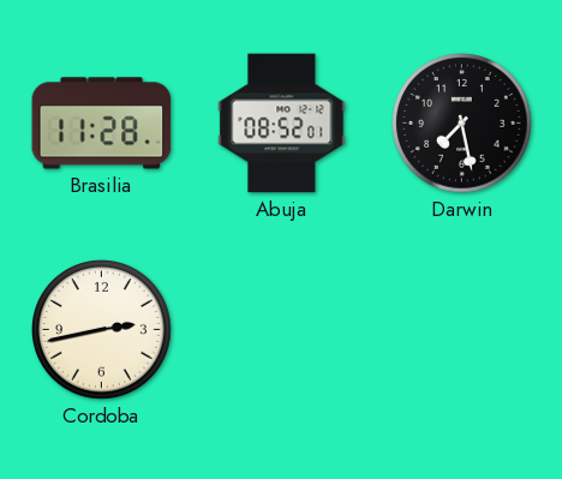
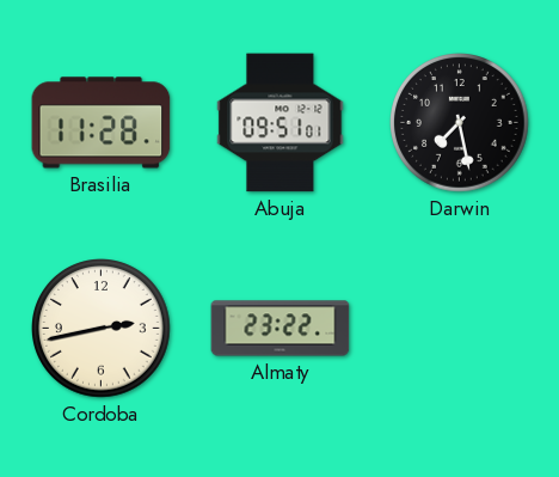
Abuja: 08:52 -> 09:51 (281, 123)
Almaty: none -> 23:22 (281, 329)
